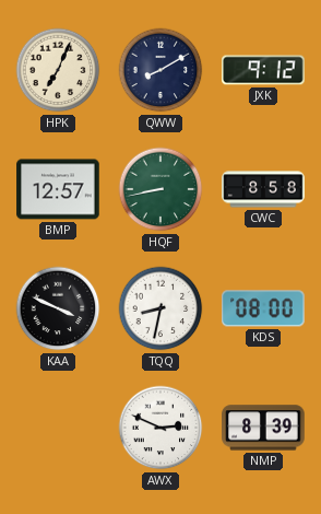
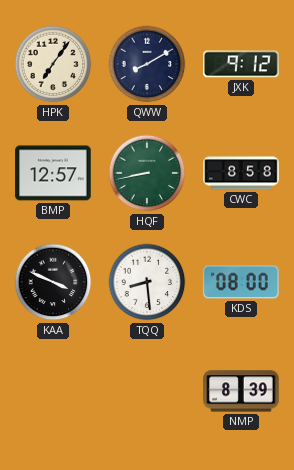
HPK: 7:04 -> 7:06 (53, 64)
TQQ: 8:32 -> 8:29 (147, 282)
AWX: 2:49 -> none (160, 428)
